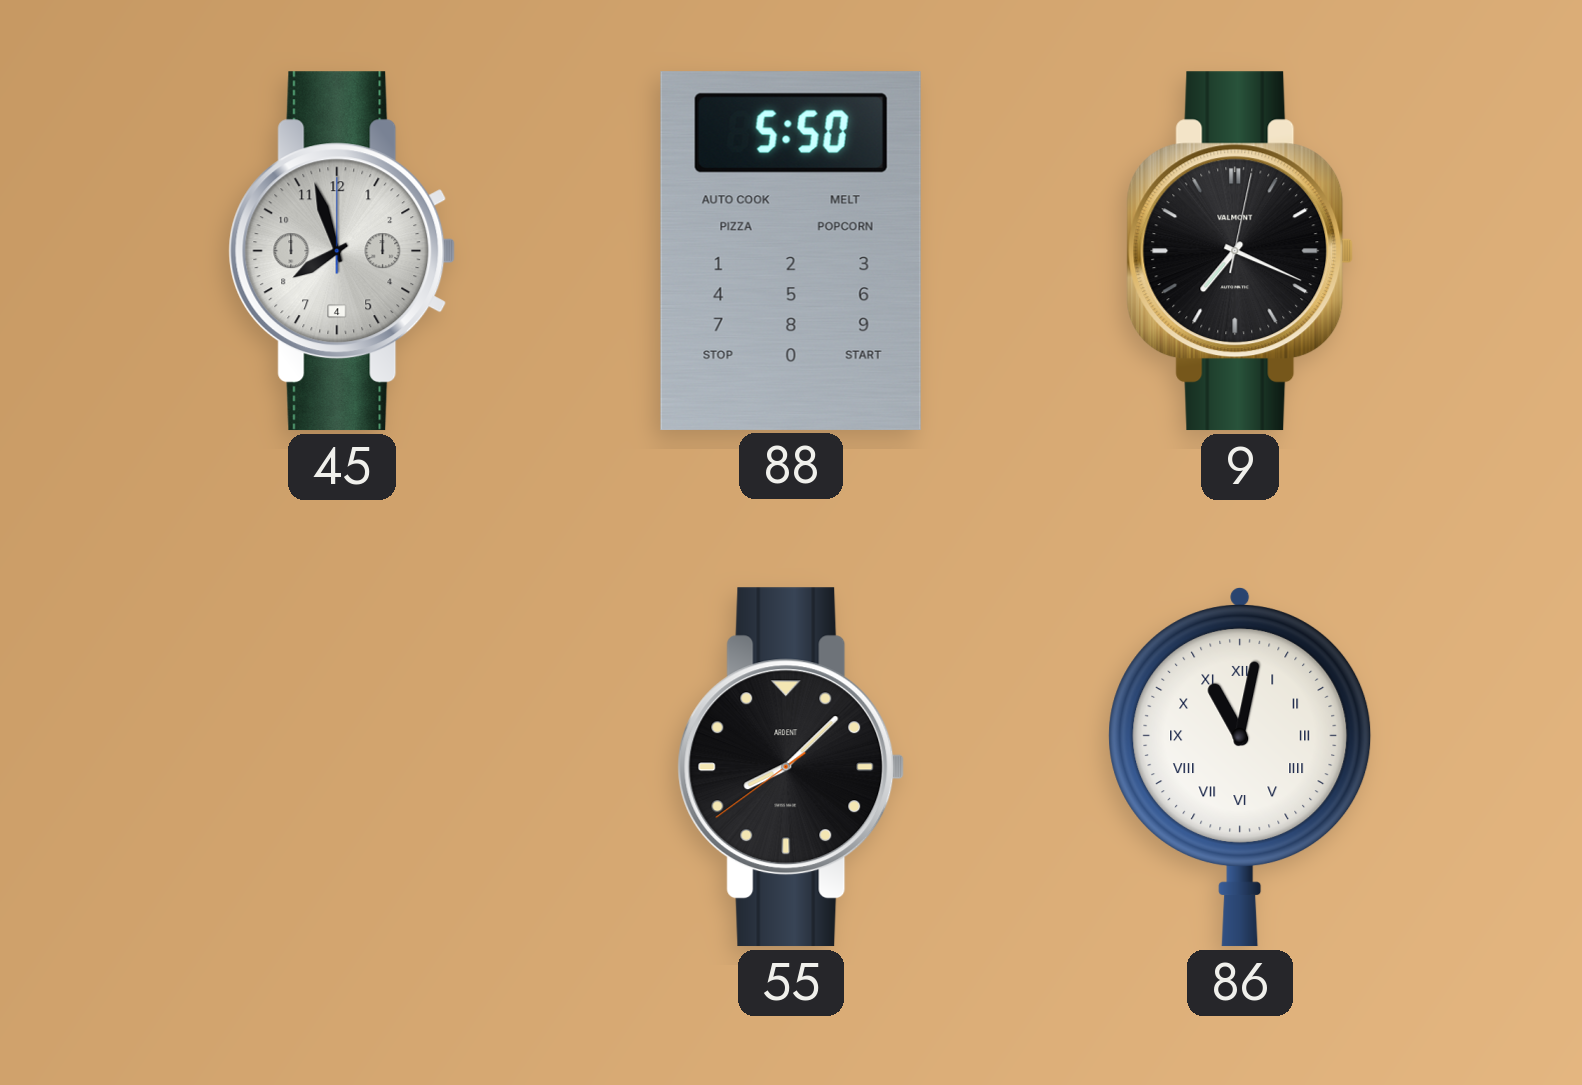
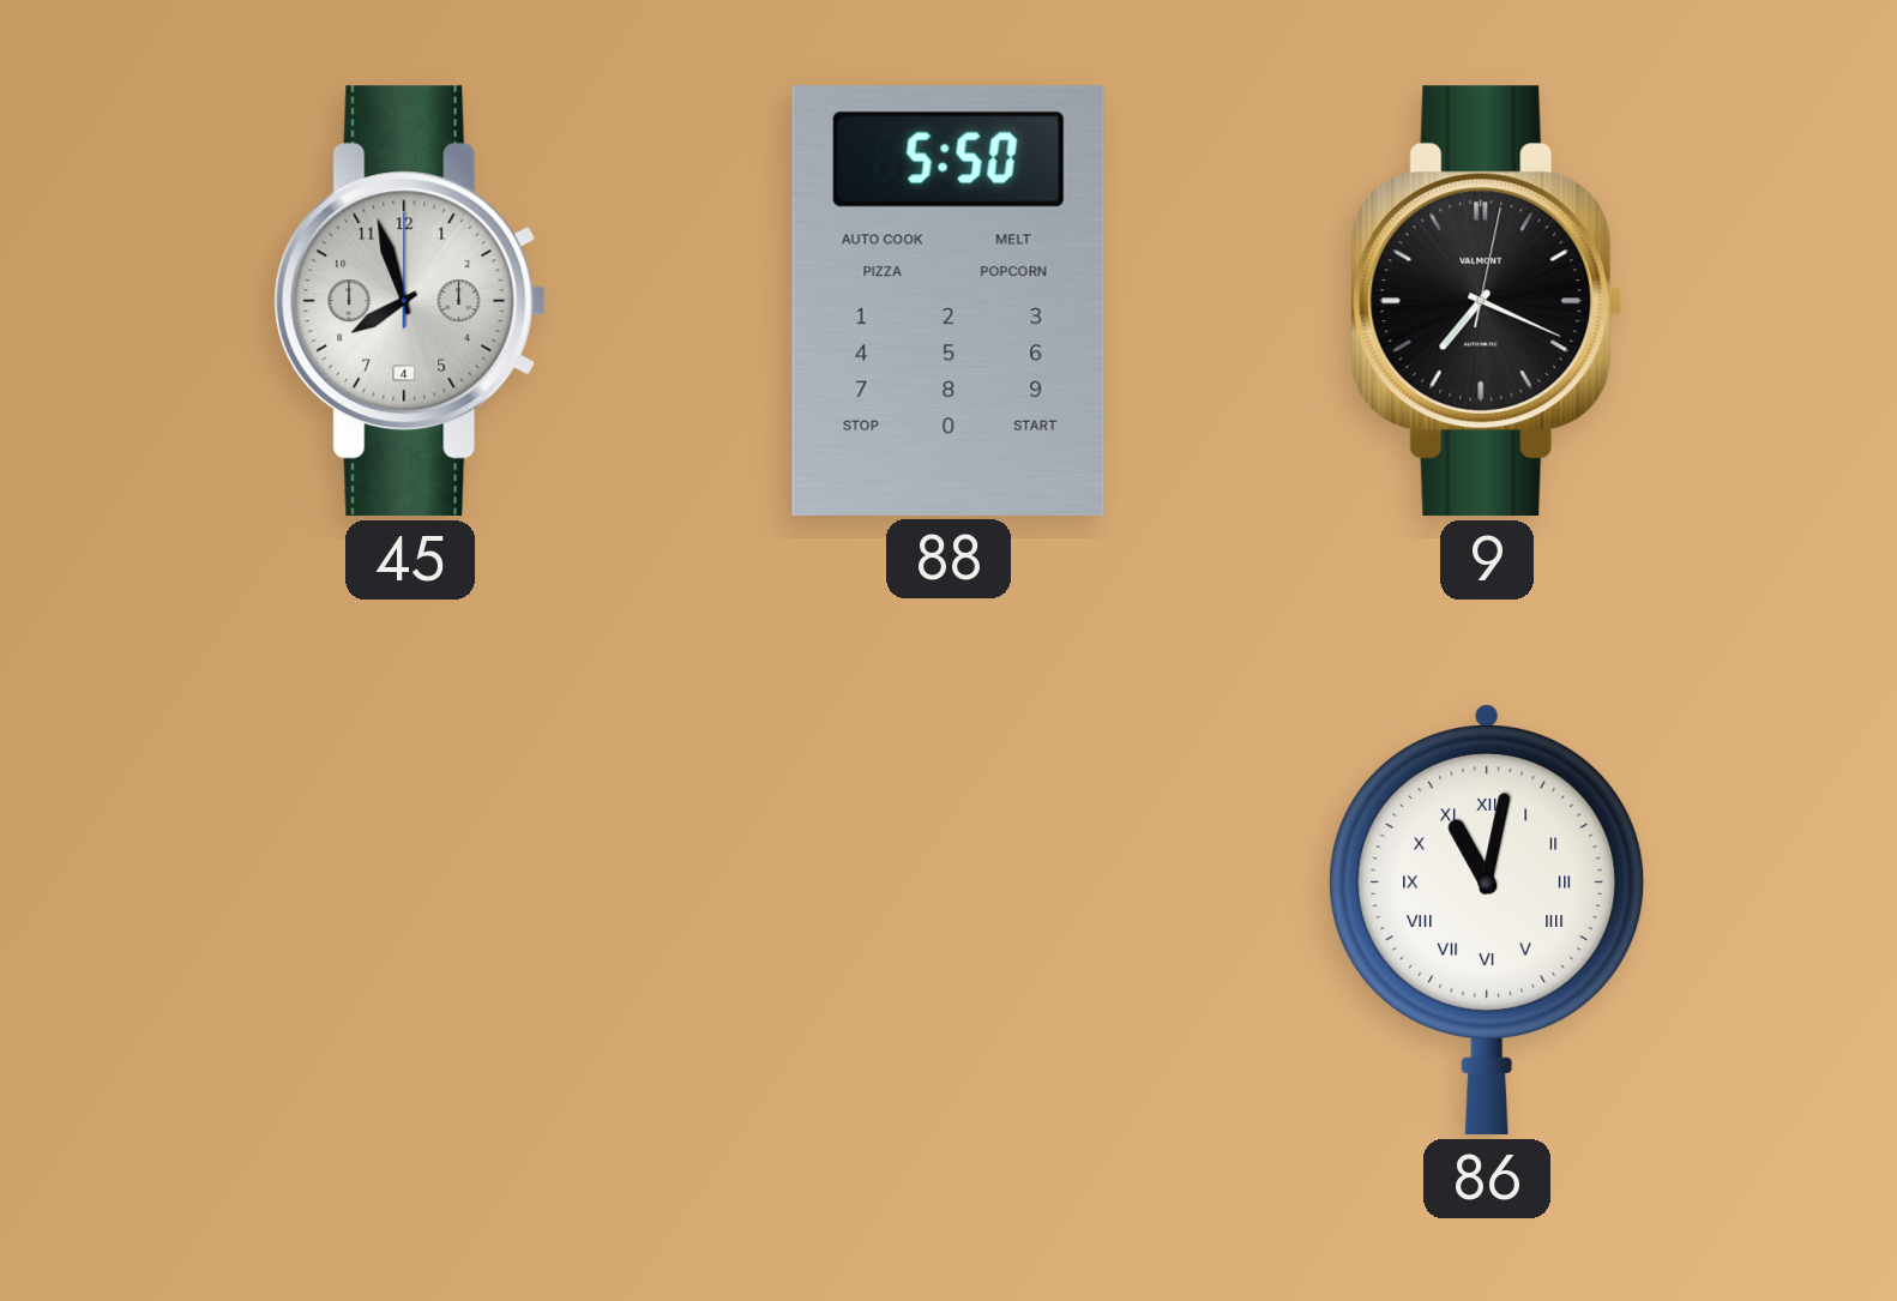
55: 8:07 -> none (791, 767)
